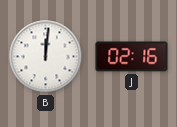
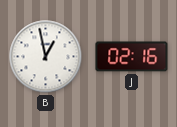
B: 12:01 -> 12:58 (46, 57)
